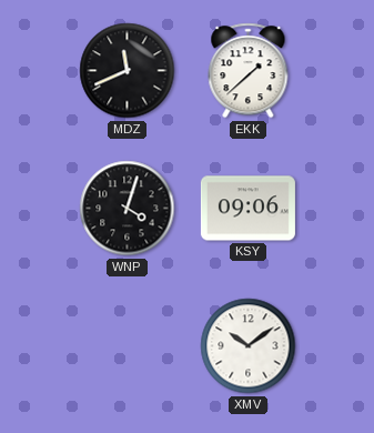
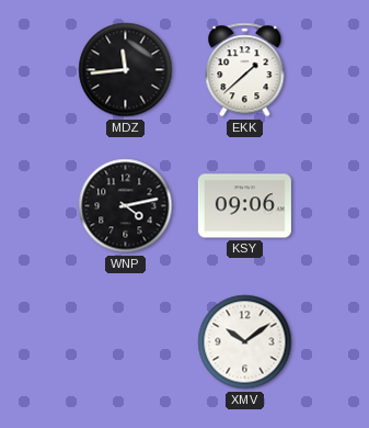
MDZ: 11:41 -> 11:44 (126, 70)
WNP: 4:03 -> 4:13 (126, 206)
